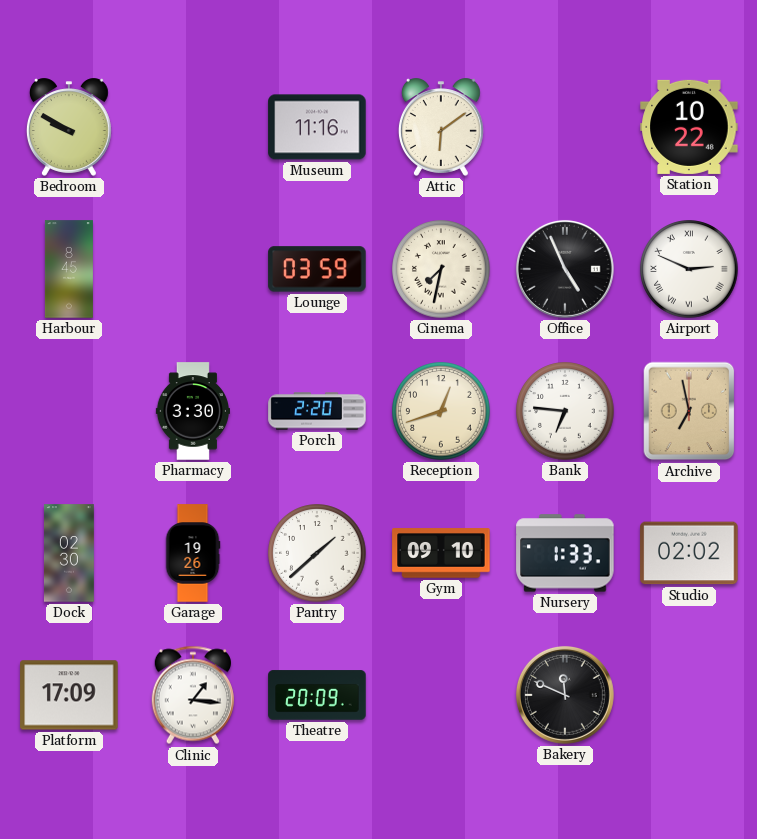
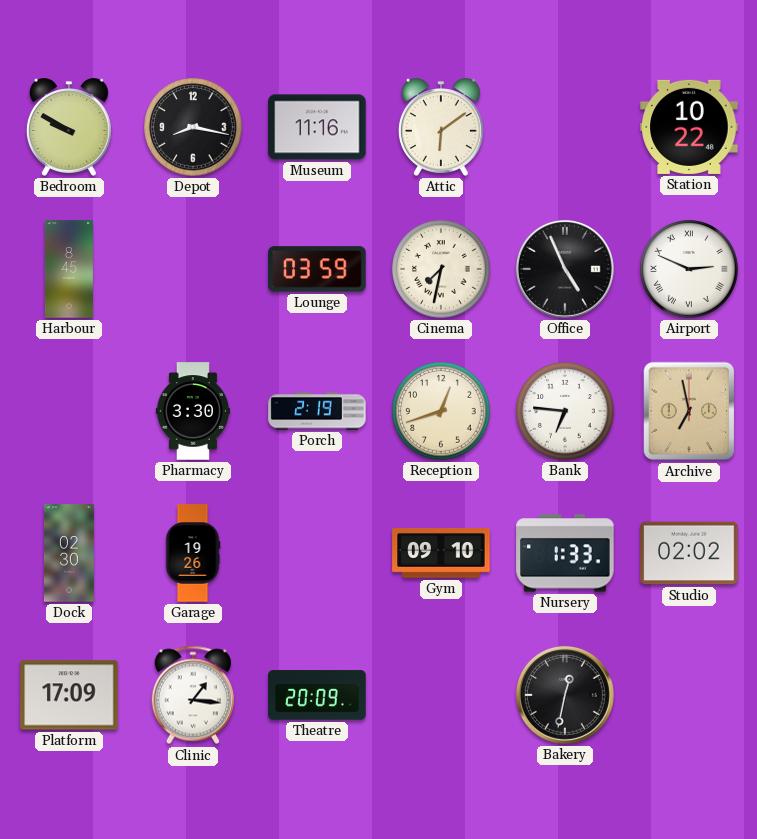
Depot: none -> 8:17 (193, 127)
Porch: 2:20 -> 2:19 (317, 411)
Pantry: 1:38 -> none (317, 553)
Bakery: 11:49 -> 12:32 (565, 695)
